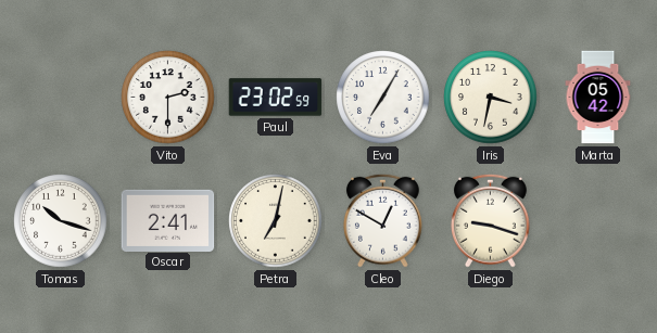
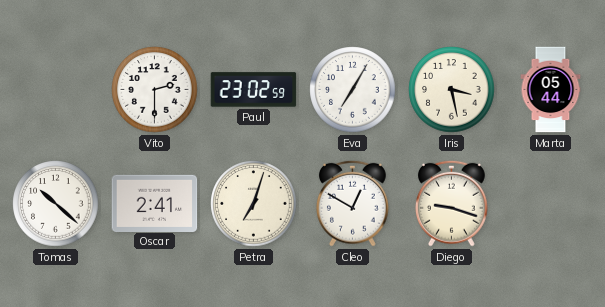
Iris: 3:32 -> 3:28 (452, 90)
Marta: 05:42 -> 05:44 (551, 90)
Tomas: 10:18 -> 10:22 (56, 204)
Petra: 7:02 -> 7:03 (254, 204)
